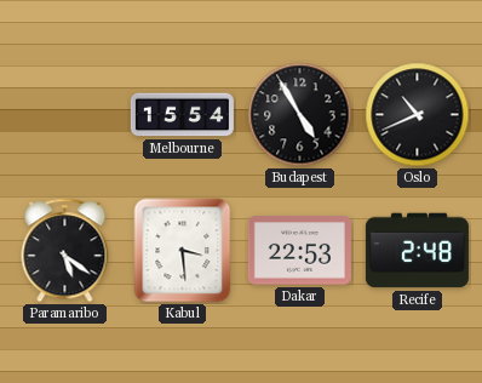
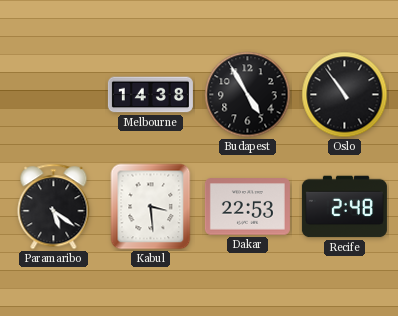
Melbourne: 15:54 -> 14:38 (150, 95)
Oslo: 10:41 -> 10:54 (345, 95)
